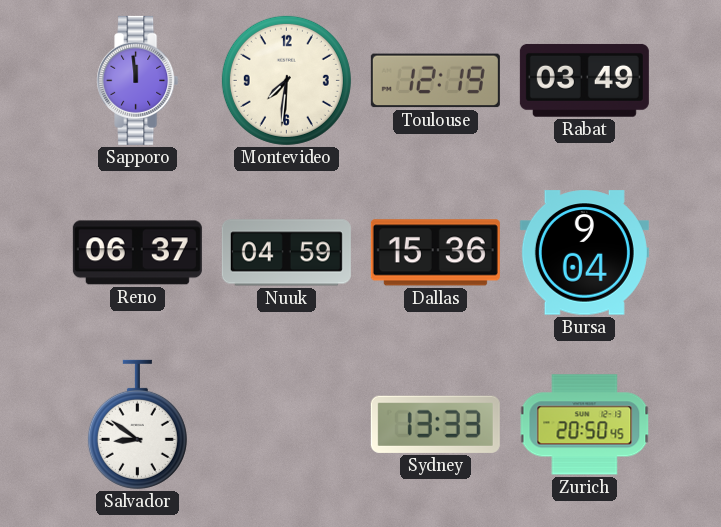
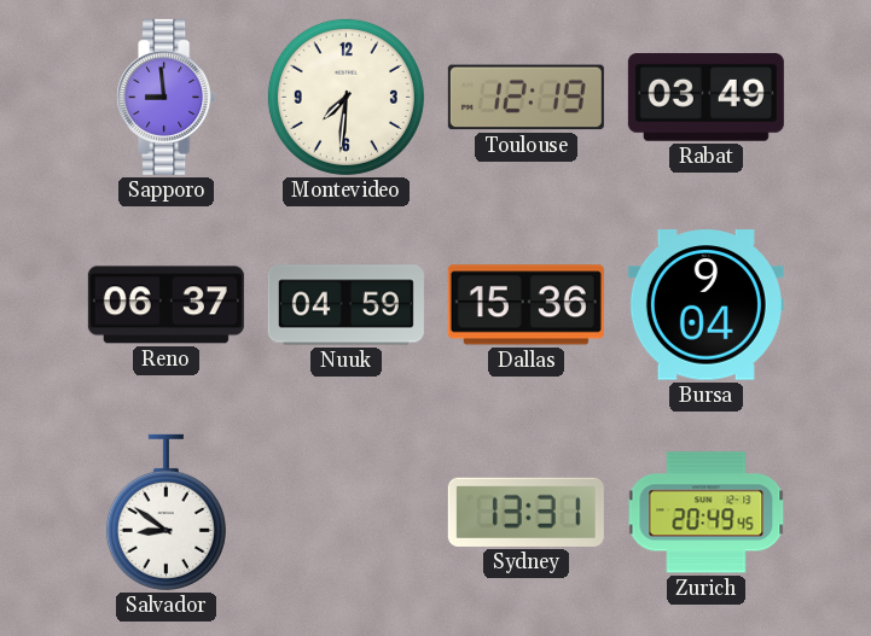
Sapporo: 11:59 -> 8:59 (167, 97)
Sydney: 13:33 -> 13:31 (525, 512)
Zurich: 20:50 -> 20:49 (707, 513)
